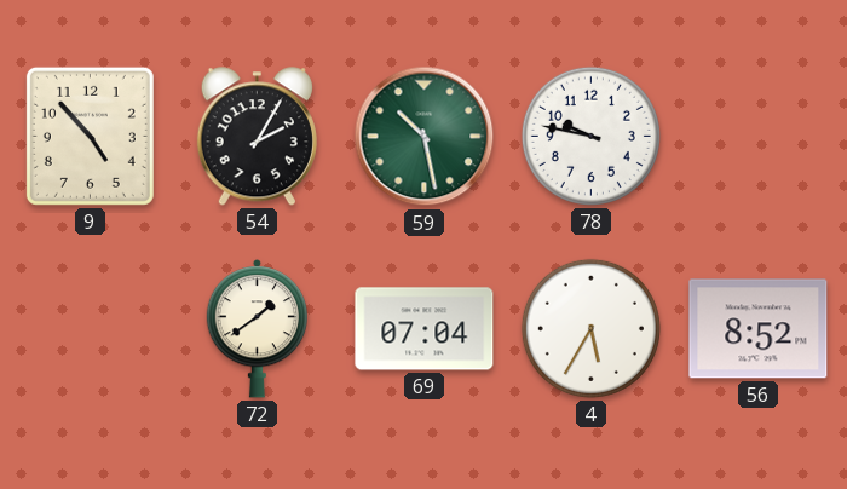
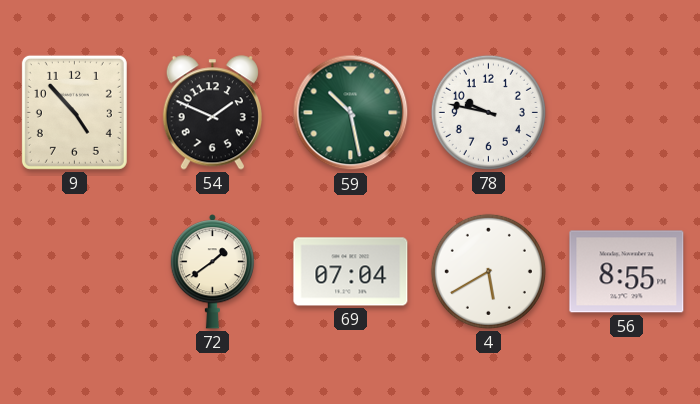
54: 2:05 -> 1:49 (212, 113)
4: 5:35 -> 5:40 (488, 271)
56: 8:52 -> 8:55 (627, 272)
